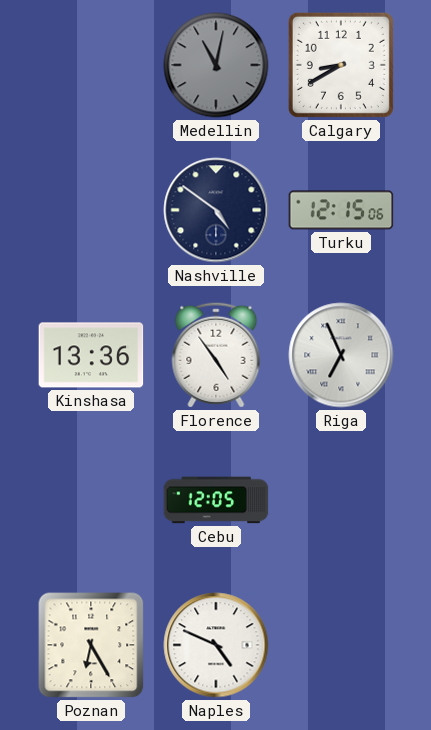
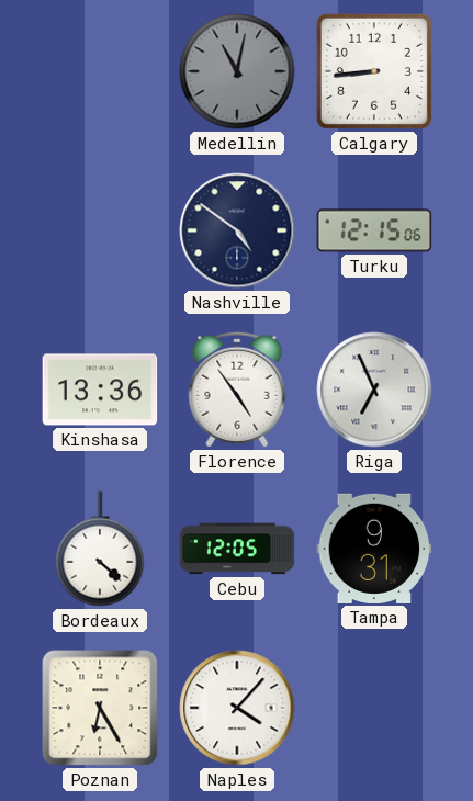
Calgary: 8:40 -> 8:44 (374, 71)
Bordeaux: none -> 4:22 (100, 549)
Tampa: none -> 9:31 (374, 549)
Naples: 4:49 -> 4:07 (237, 708)
